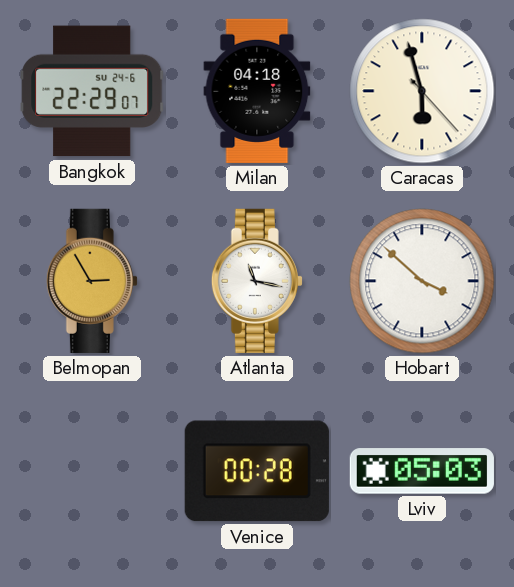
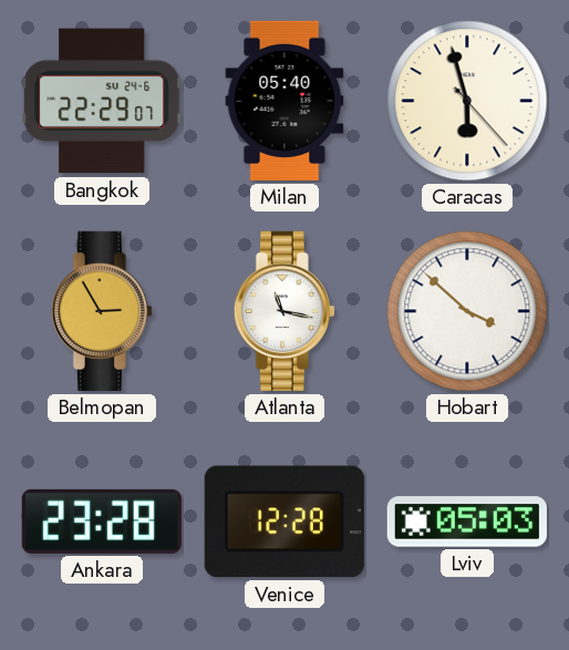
Milan: 04:18 -> 05:40 (284, 101)
Ankara: none -> 23:28 (102, 522)
Venice: 00:28 -> 12:28 (284, 522)
